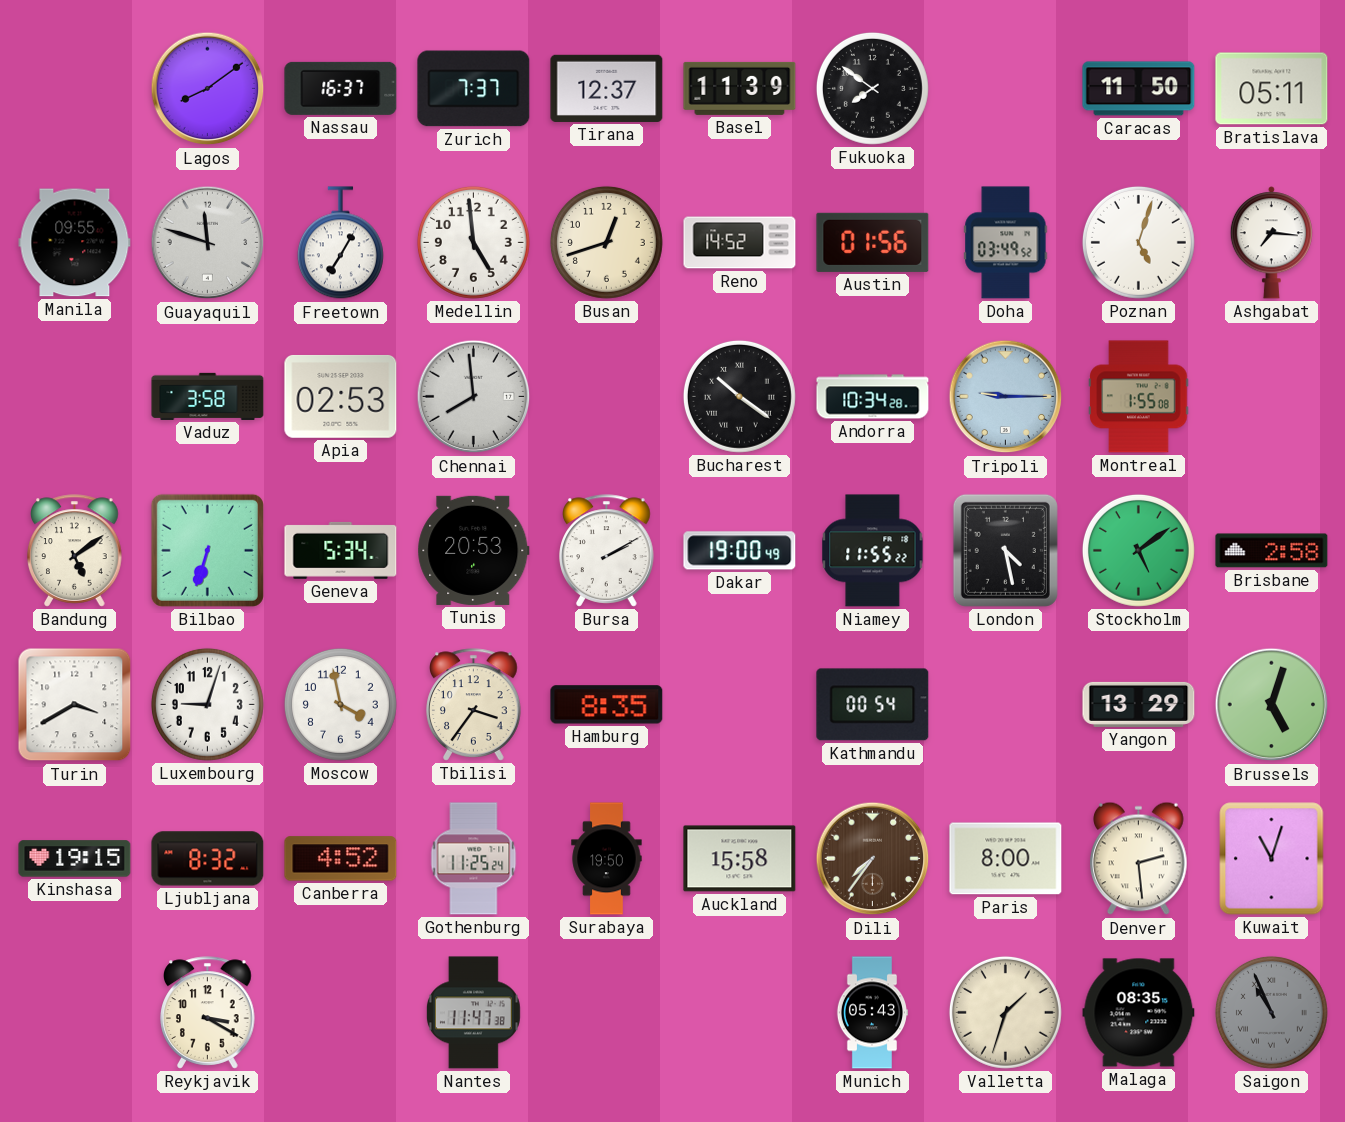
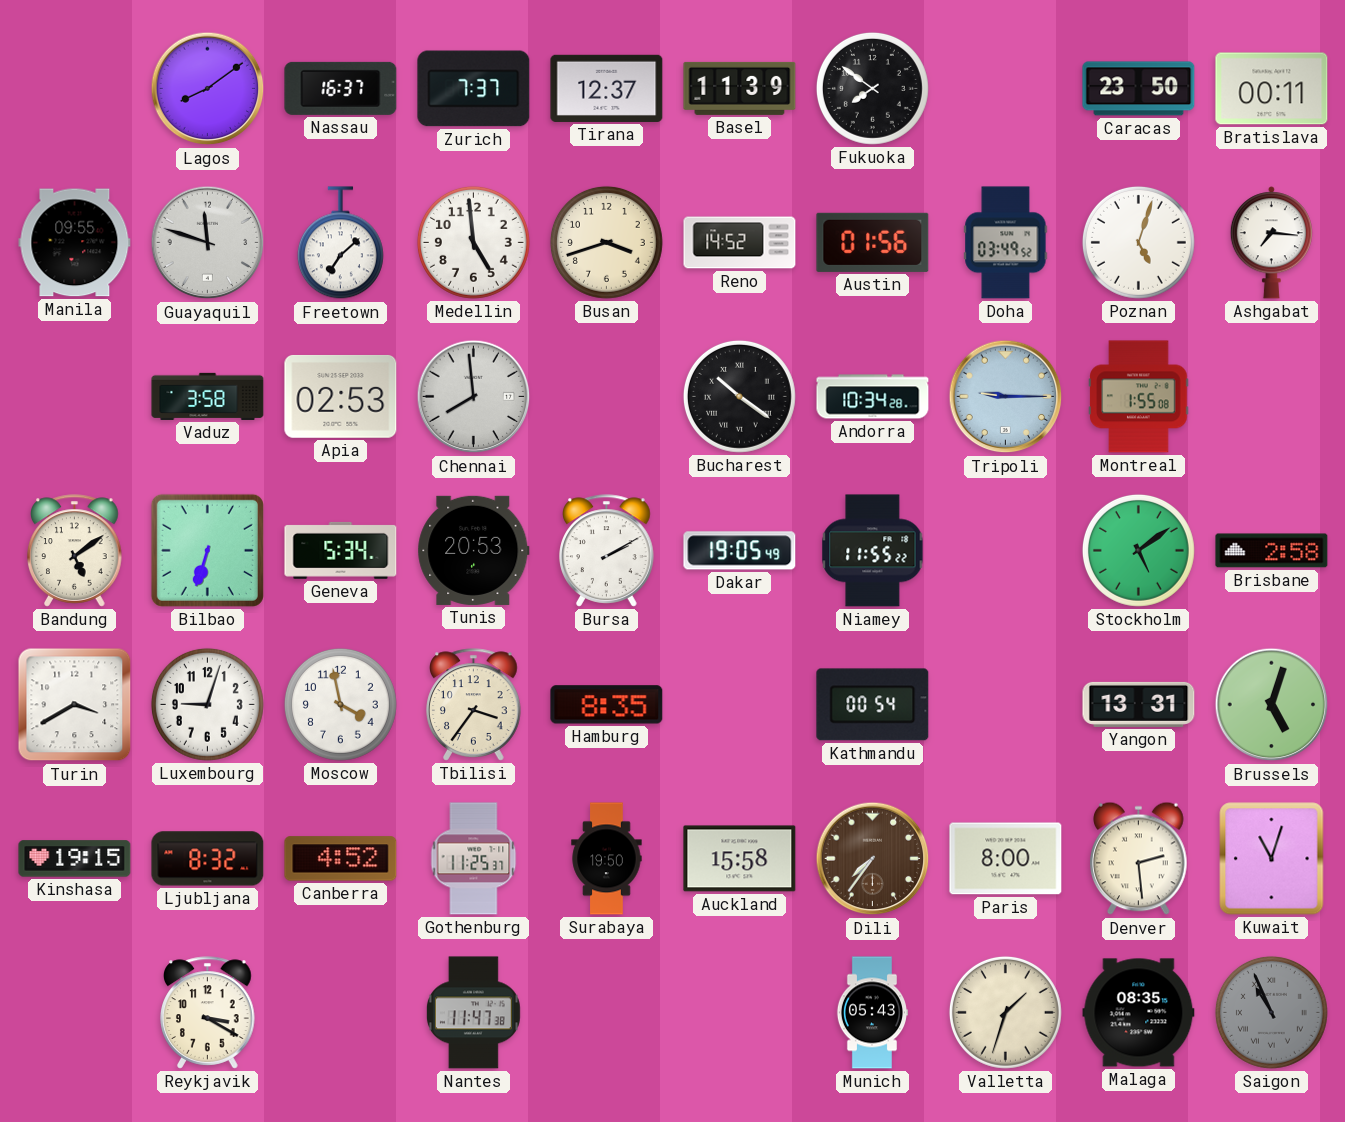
Caracas: 11:50 -> 23:50 (1139, 89)
Bratislava: 05:11 -> 00:11 (1272, 89)
Freetown: 7:05 -> 7:08 (340, 243)
Busan: 12:42 -> 3:42 (606, 242)
Dakar: 19:00 -> 19:05 (740, 551)
London: 4:28 -> none (1005, 550)
Yangon: 13:29 -> 13:31 (1139, 704)
Gothenburg: 11:25:24 -> 11:25:37 (474, 859)
